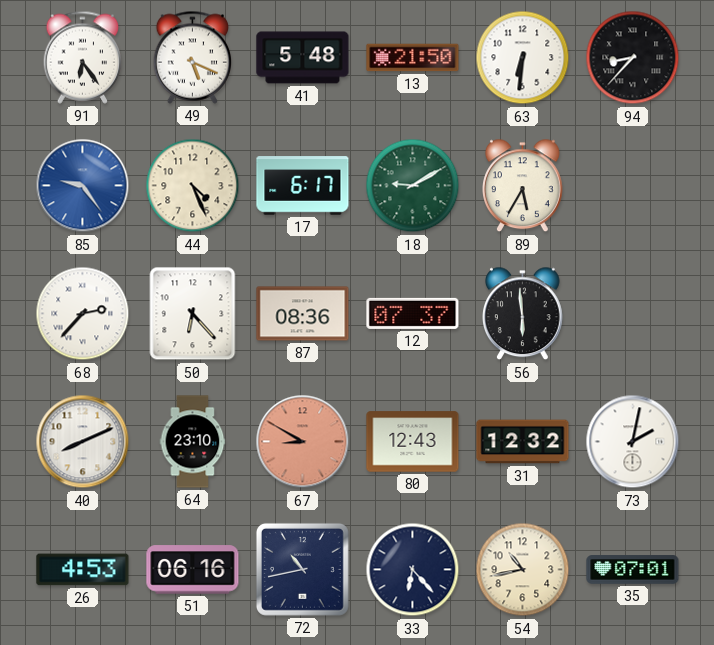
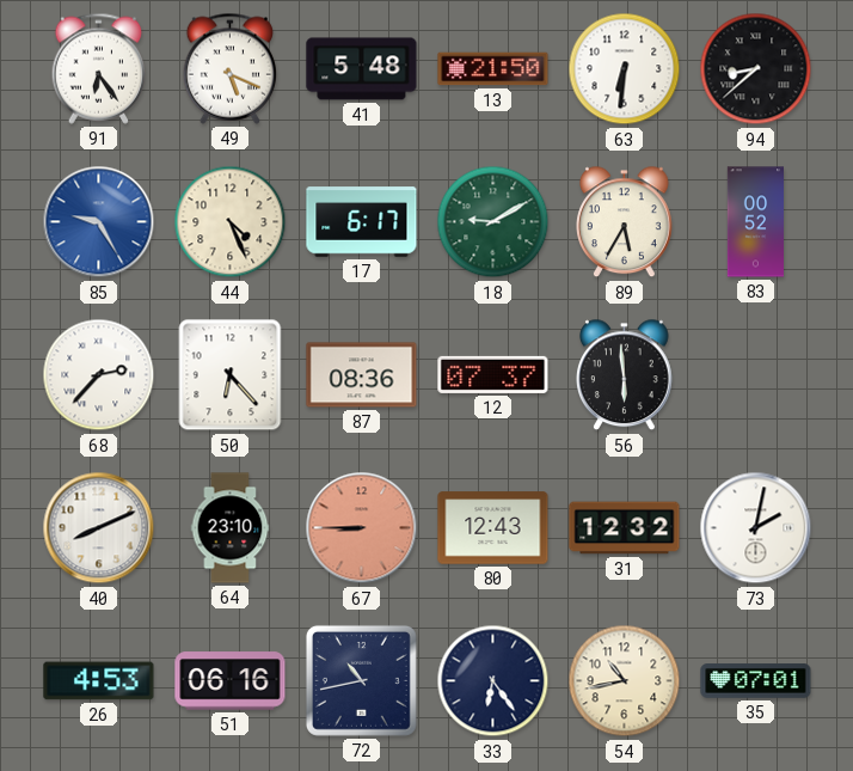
94: 8:37 -> 8:38 (756, 69)
85: 9:24 -> 9:25 (99, 222)
83: none -> 00:52 (755, 222)
67: 8:50 -> 8:45 (362, 528)
33: 6:23 -> 6:24 (493, 681)
